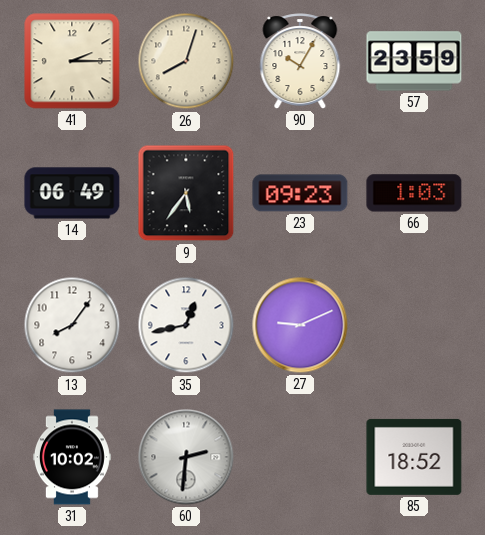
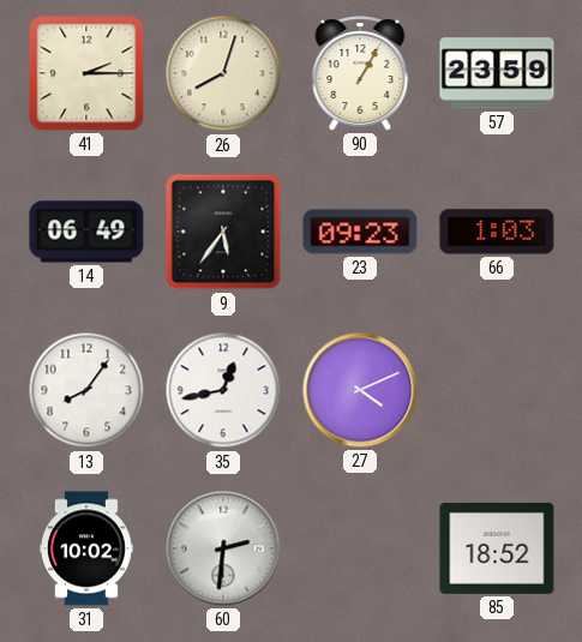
90: 10:05 -> 1:05 (360, 73)
27: 9:11 -> 4:11 (360, 390)
